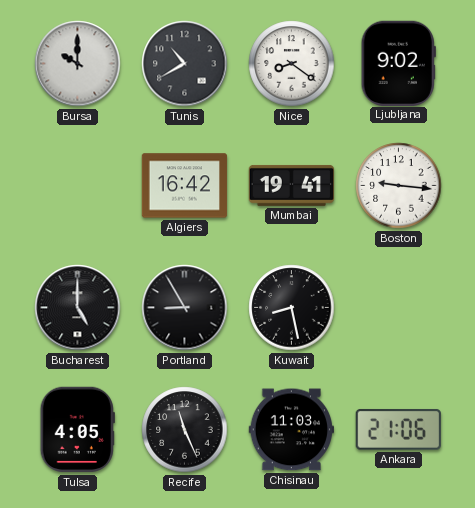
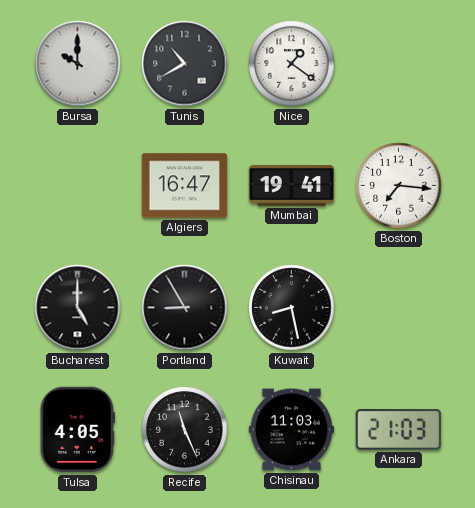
Nice: 8:21 -> 1:21 (292, 64)
Ljubljana: 9:02 -> none (398, 63)
Algiers: 16:42 -> 16:47 (185, 186)
Boston: 9:16 -> 7:16 (399, 186)
Ankara: 21:06 -> 21:03 (398, 430)
